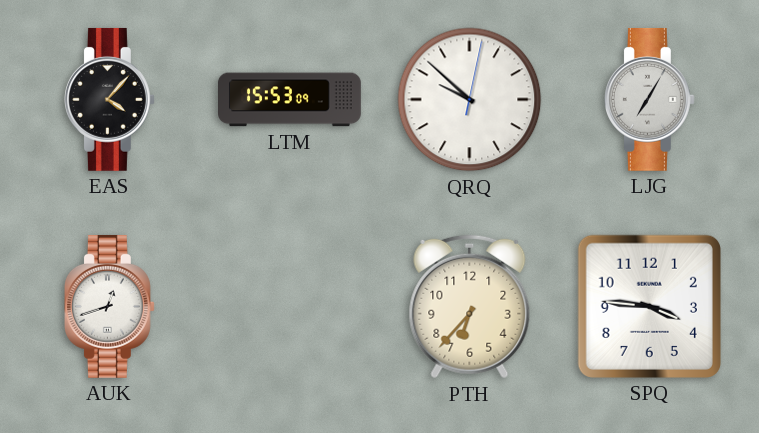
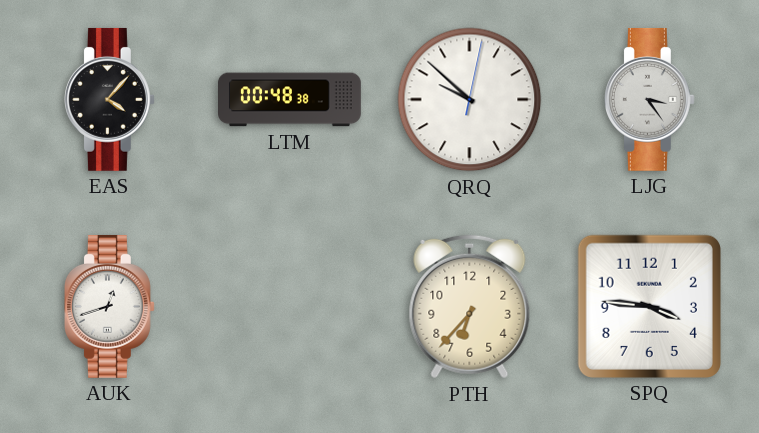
LTM: 15:53 -> 00:48 (290, 100)
LJG: 7:05 -> 3:24 (649, 99)
